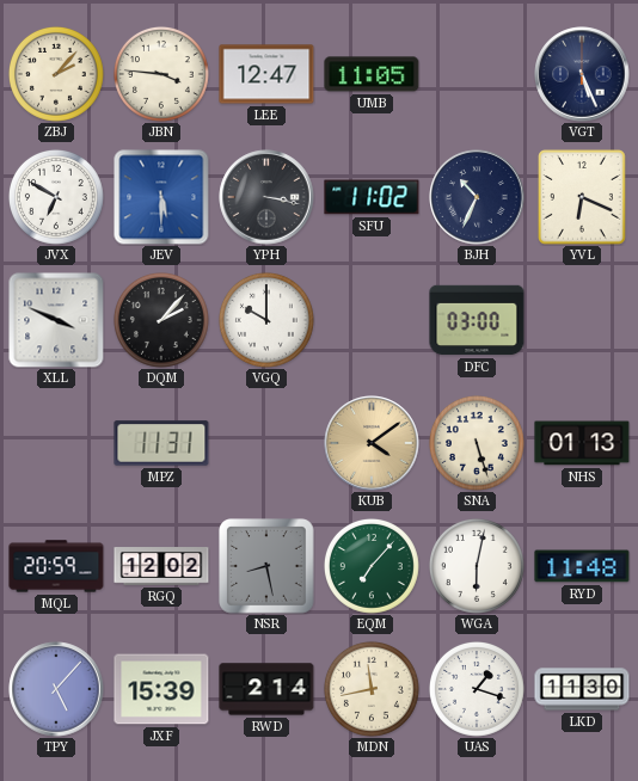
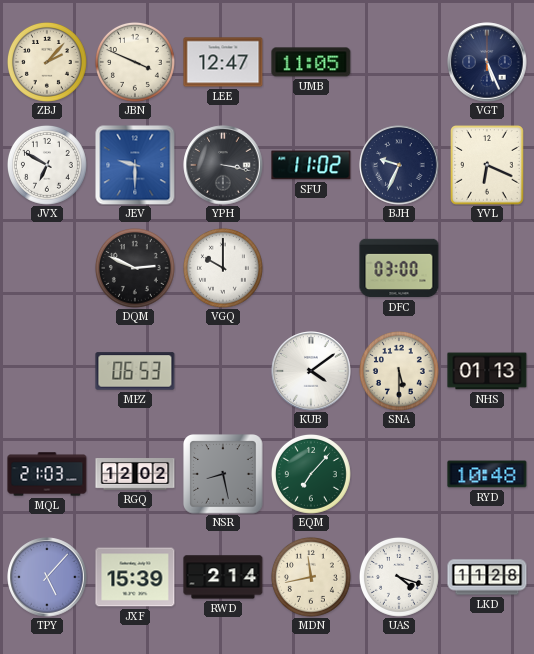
JBN: 3:46 -> 3:49 (135, 62)
JEV: 5:30 -> 9:30 (135, 165)
BJH: 10:34 -> 9:34 (399, 165)
XLL: 3:49 -> none (56, 320)
DQM: 2:07 -> 2:49 (135, 268)
MPZ: 11:31 -> 06:53 (135, 371)
KUB dial: champagne -> white (311, 371)
SNA: 5:27 -> 5:30 (399, 371)
MQL: 20:59 -> 21:03 (47, 474)
WGA: 6:02 -> none (477, 566)
RYD: 11:48 -> 10:48 (487, 474)
UAS: 1:18 -> 4:18 (399, 577)
LKD: 11:30 -> 11:28 (487, 577)
